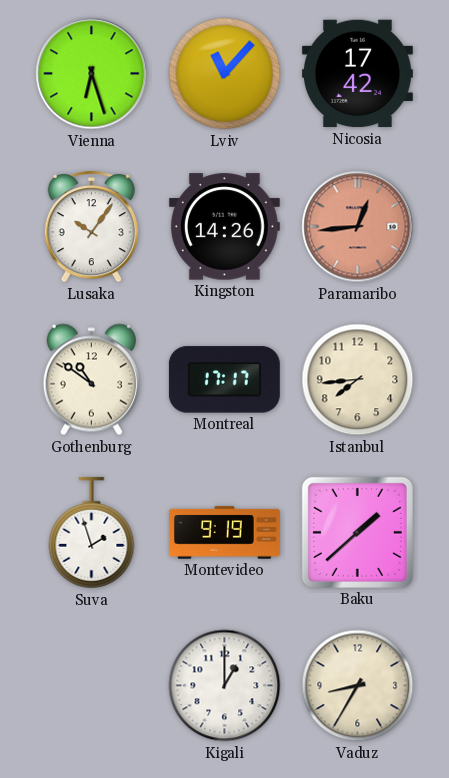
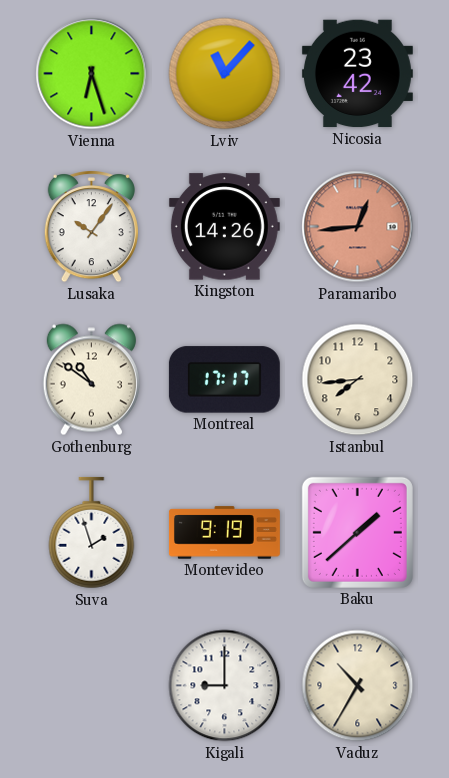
Nicosia: 17:42 -> 23:42 (357, 74)
Kigali: 1:00 -> 9:00 (225, 686)
Vaduz: 8:35 -> 10:35 (358, 686)
